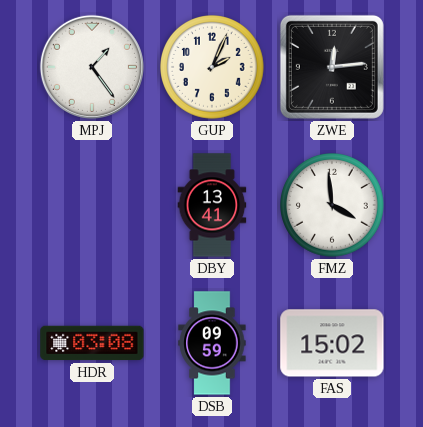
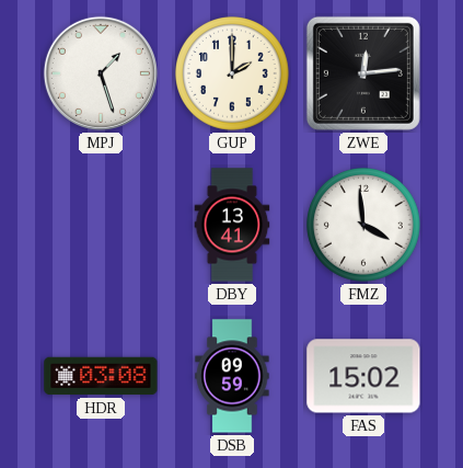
MPJ: 1:24 -> 1:27 (101, 73)
GUP: 2:04 -> 2:00 (233, 75)
